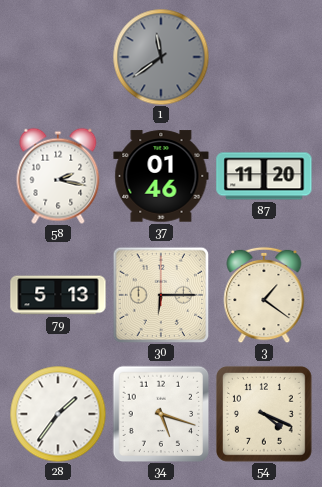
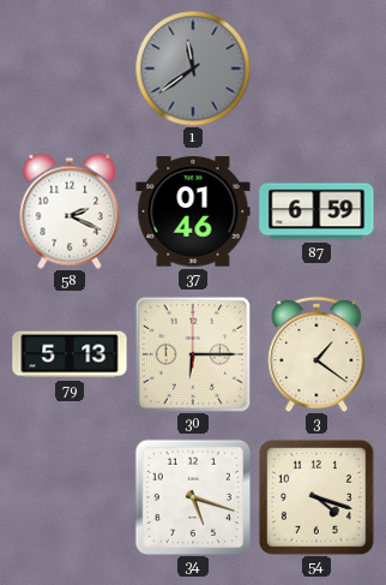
58: 2:17 -> 2:19 (70, 211)
87: 11:20 -> 6:59 (316, 211)
28: 1:36 -> none (58, 414)
54: 4:19 -> 4:18 (316, 497)
